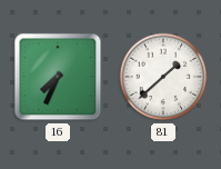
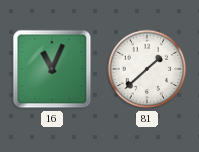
16: 7:34 -> 11:04 (52, 69)
